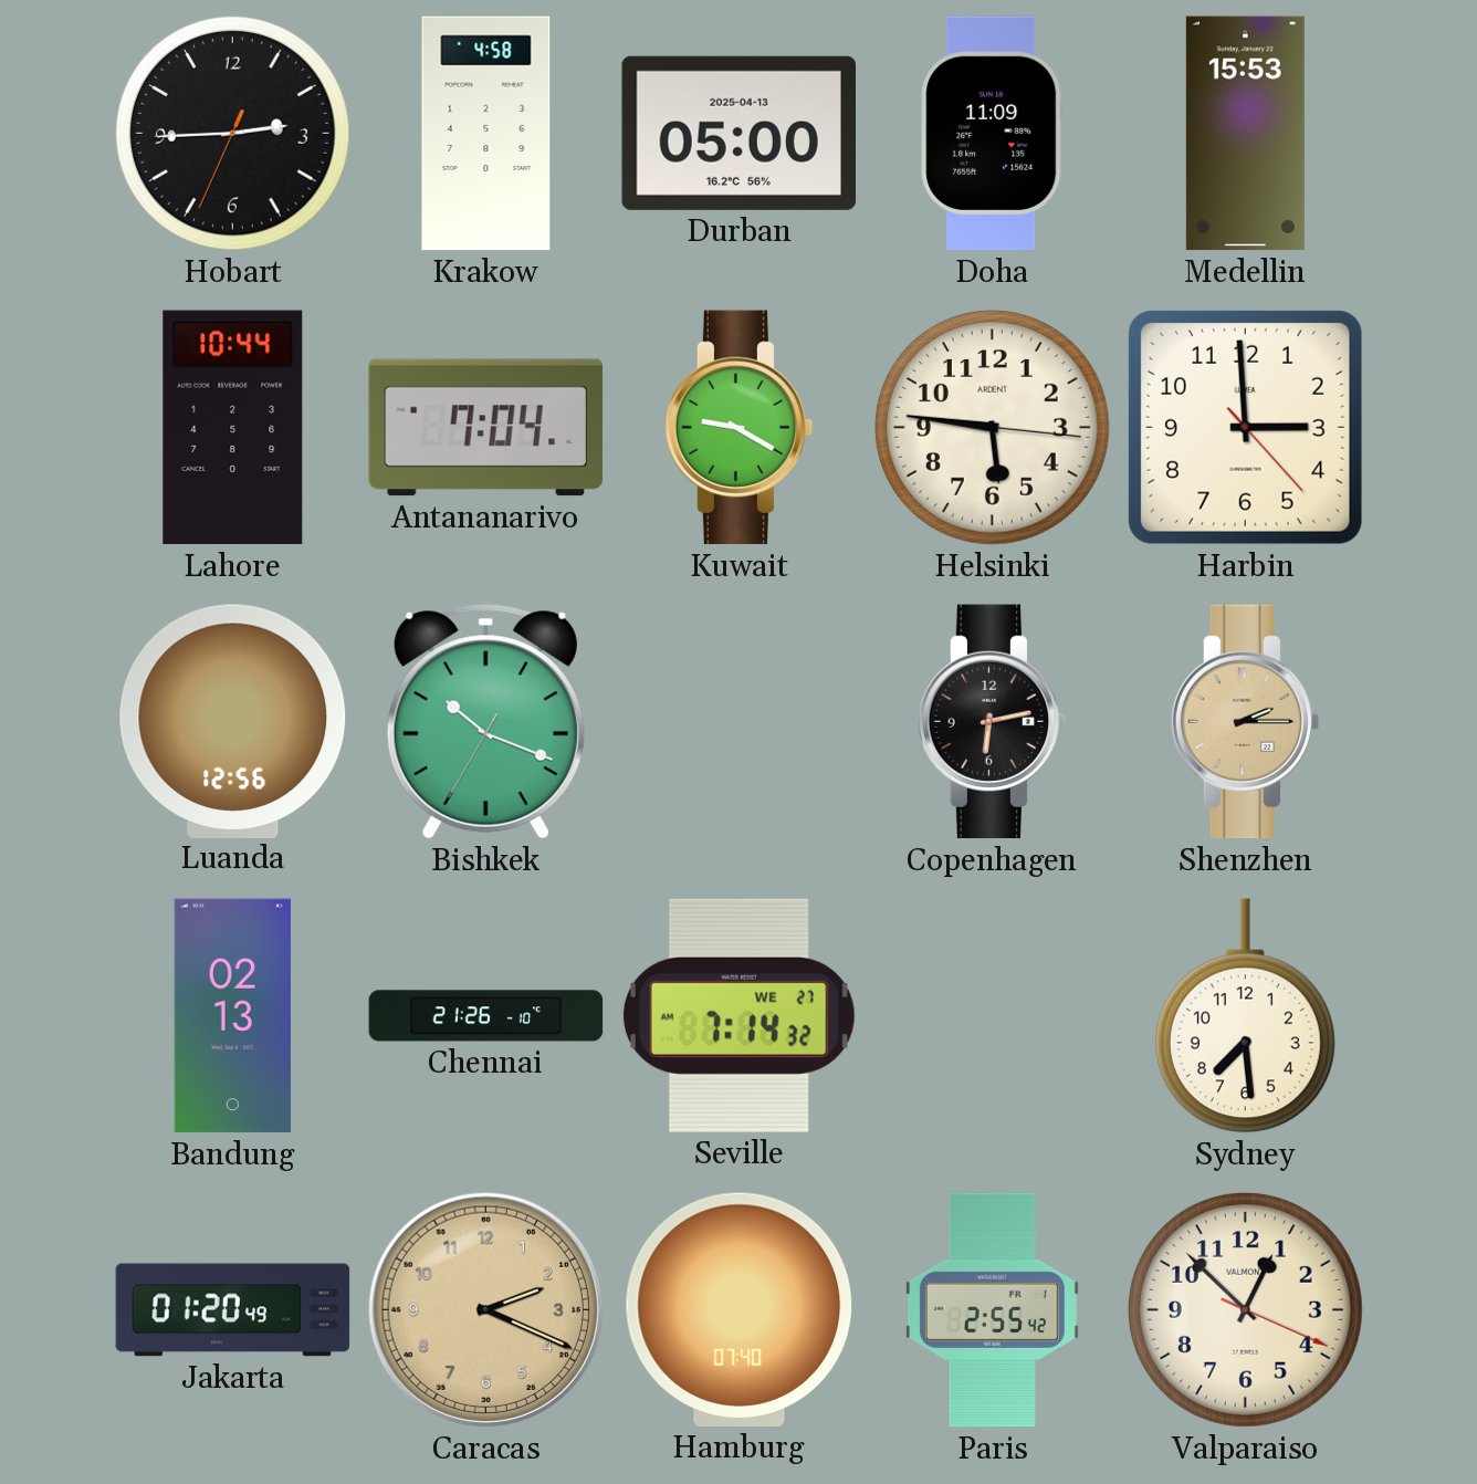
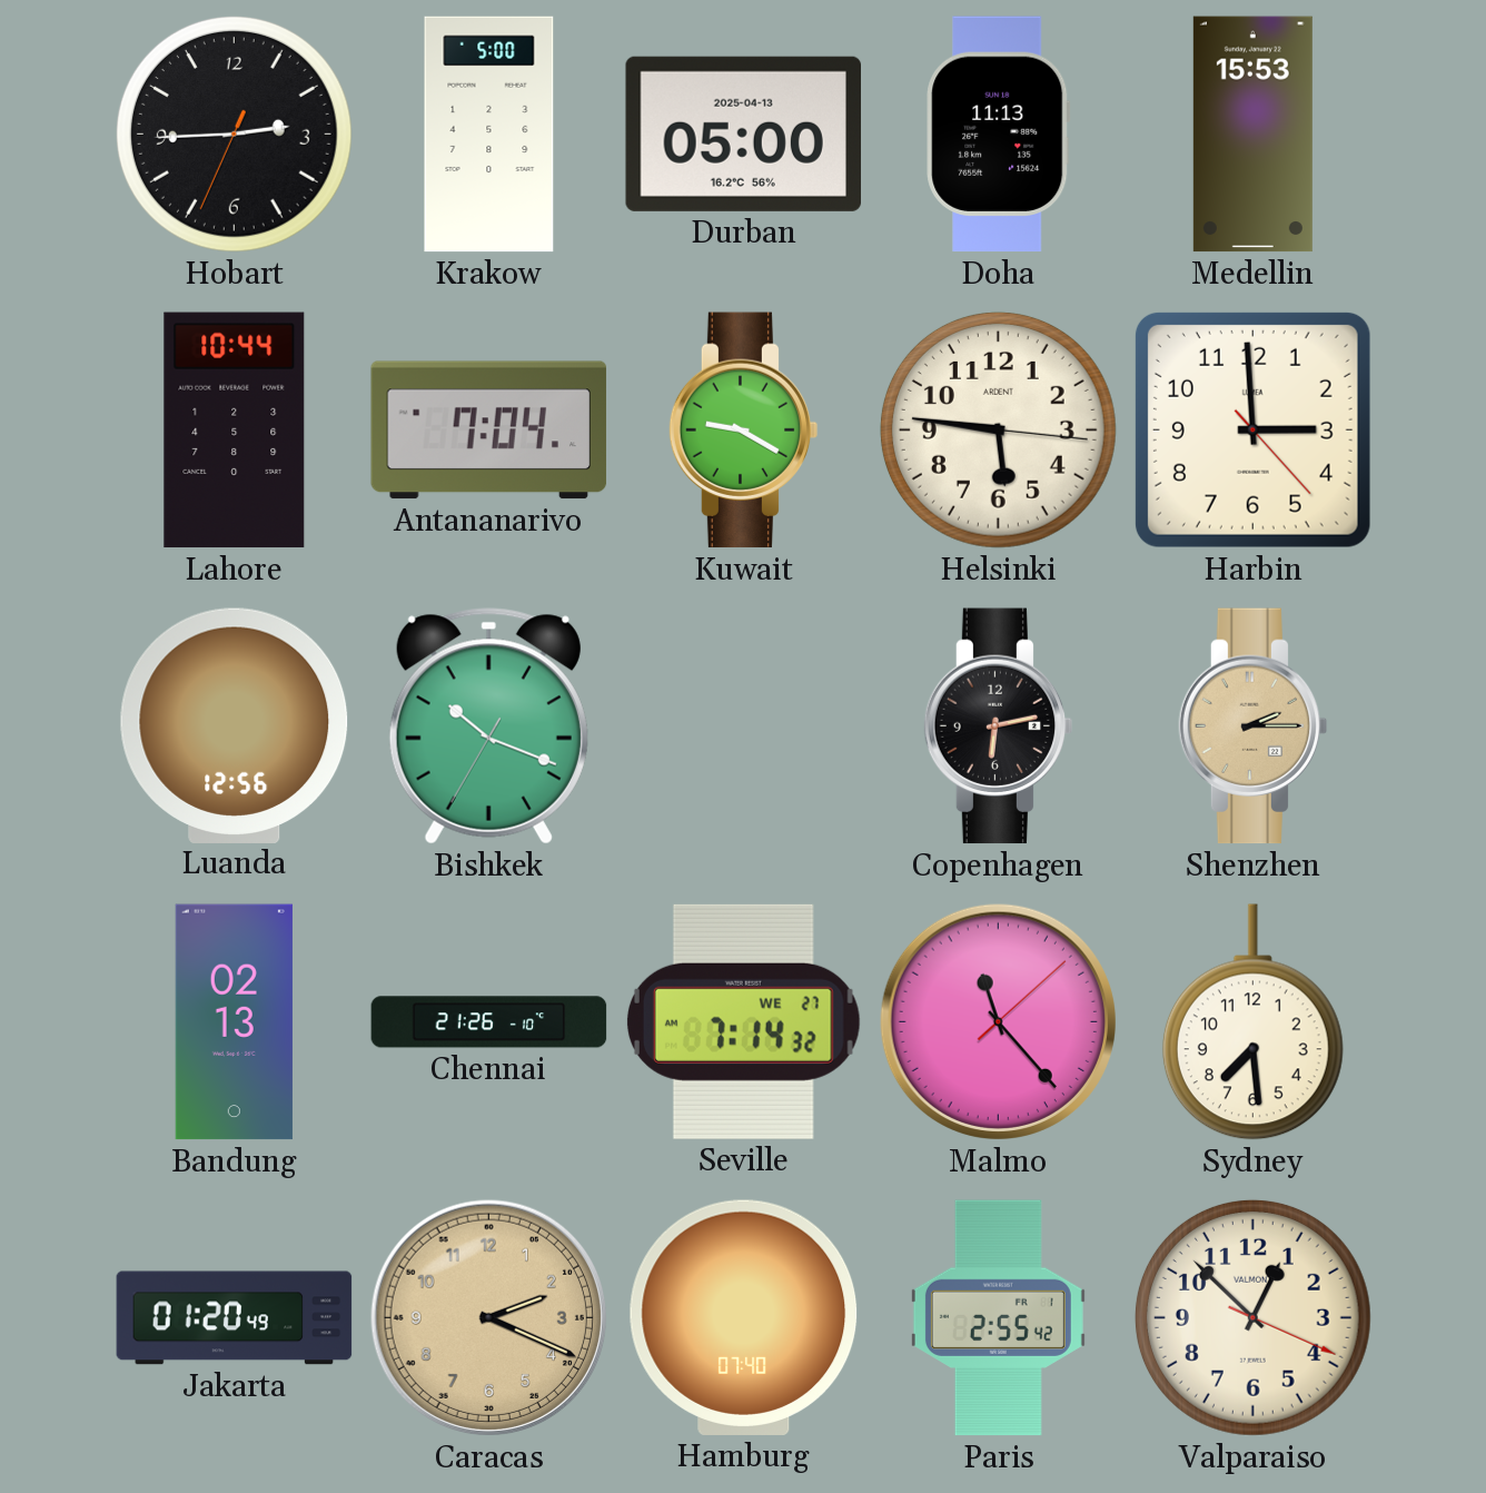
Krakow: 4:58 -> 5:00 (489, 135)
Doha: 11:09 -> 11:13 (999, 135)
Malmo: none -> 11:23 (998, 1021)
